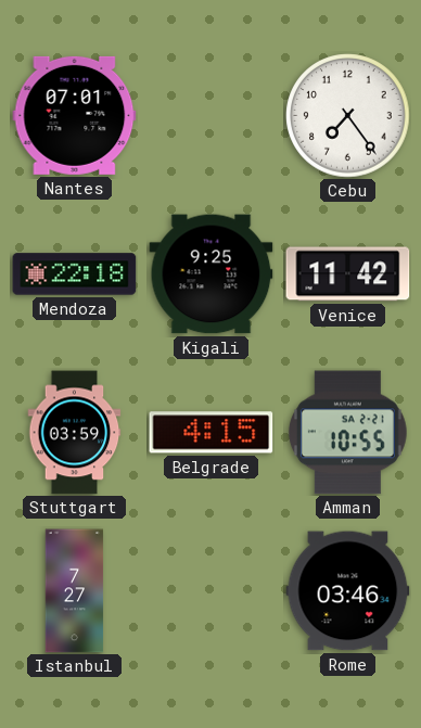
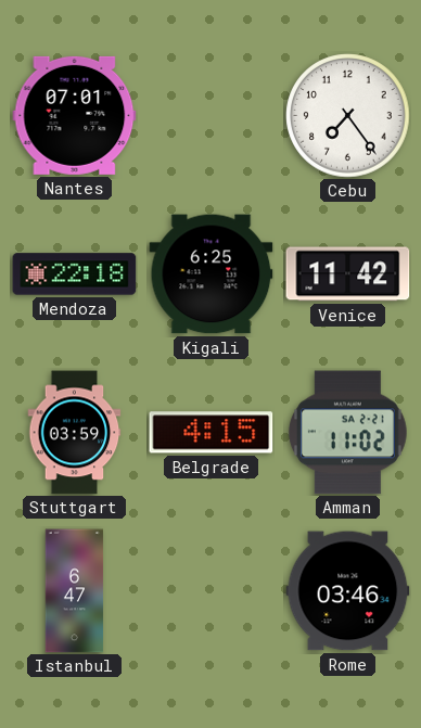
Kigali: 9:25 -> 6:25 (212, 274)
Amman: 10:55 -> 11:02 (347, 433)
Istanbul: 7:27 -> 6:47 (75, 591)
